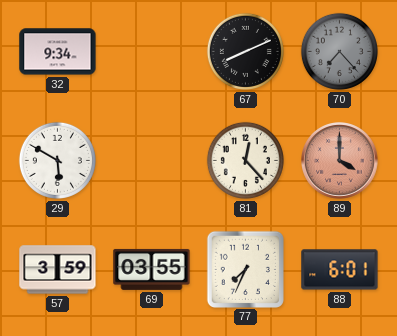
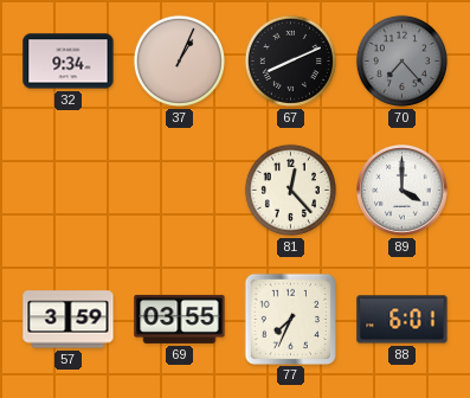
37: none -> 1:04 (179, 60)
29: 5:50 -> none (57, 160)
89 dial: salmon -> white (403, 191)
